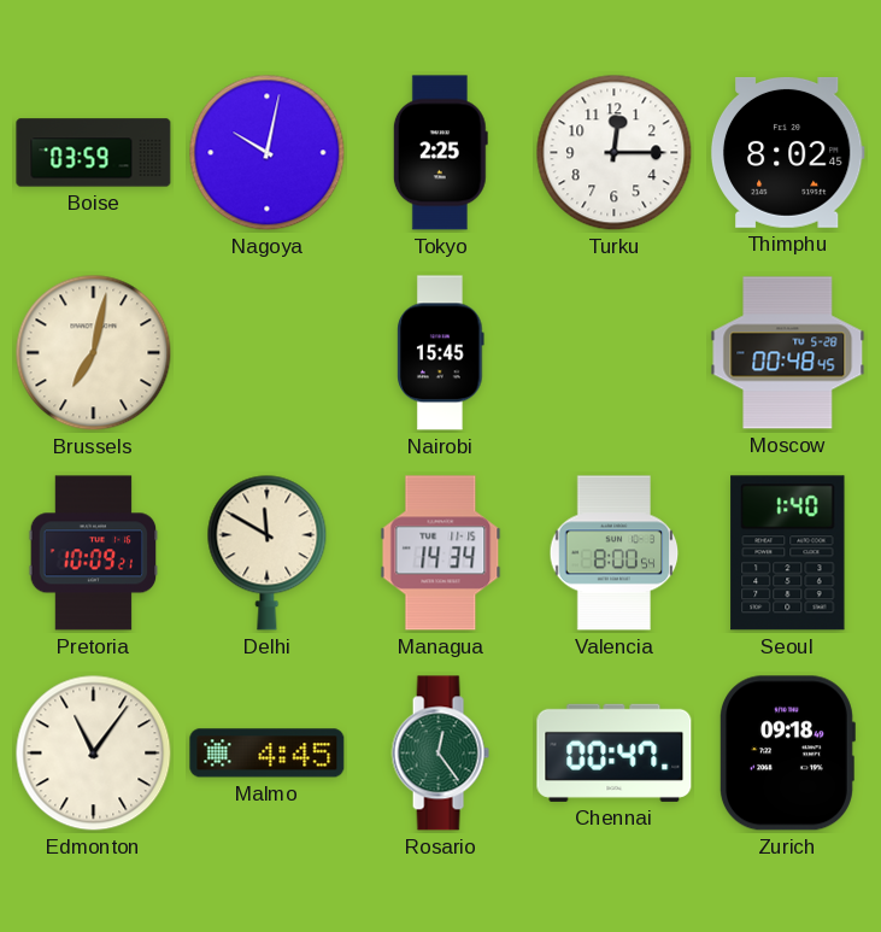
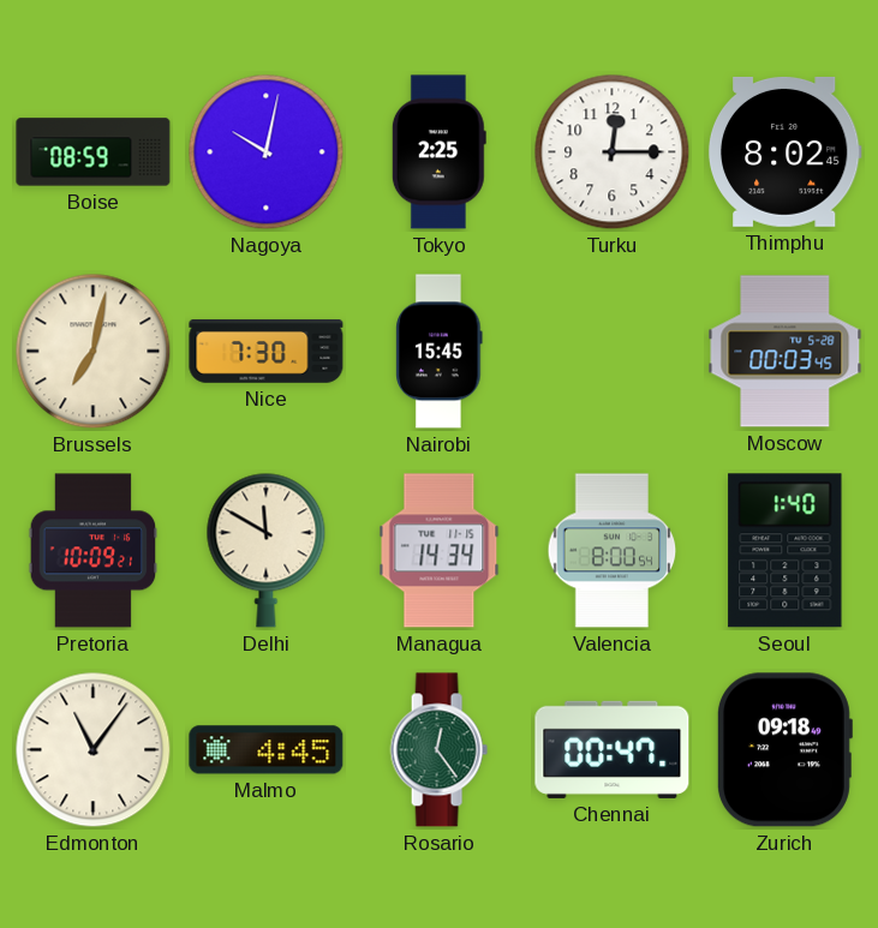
Boise: 03:59 -> 08:59 (94, 152)
Nice: none -> 7:30 (267, 352)
Moscow: 00:48 -> 00:03 (786, 352)
